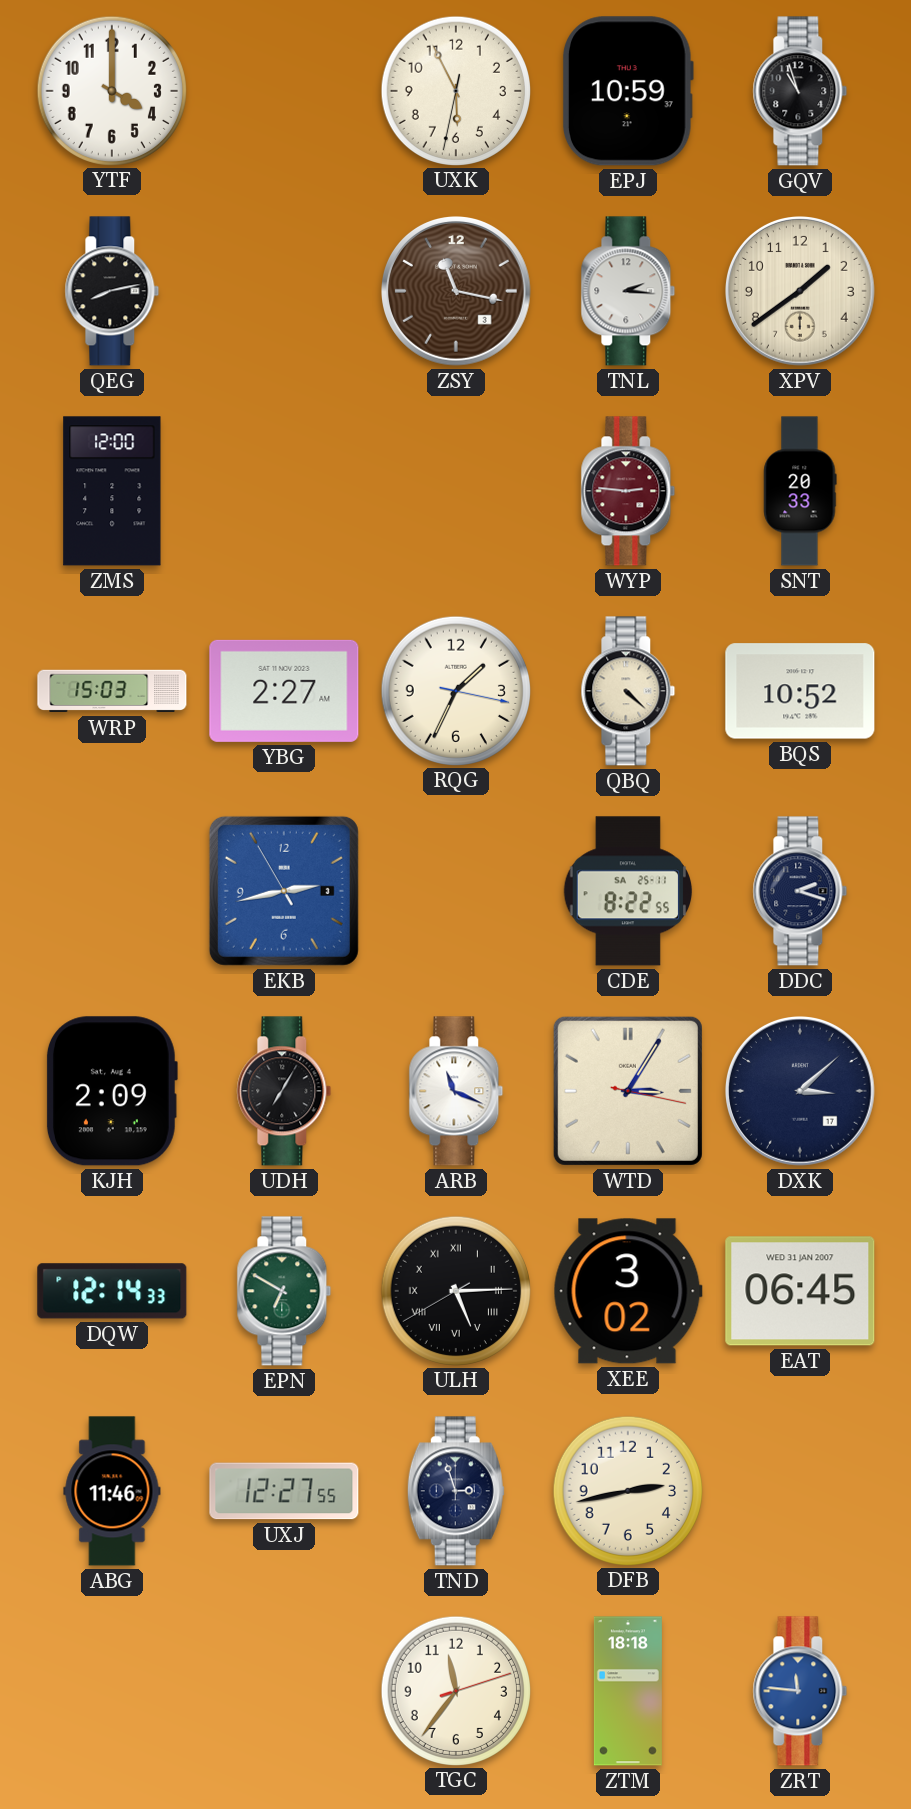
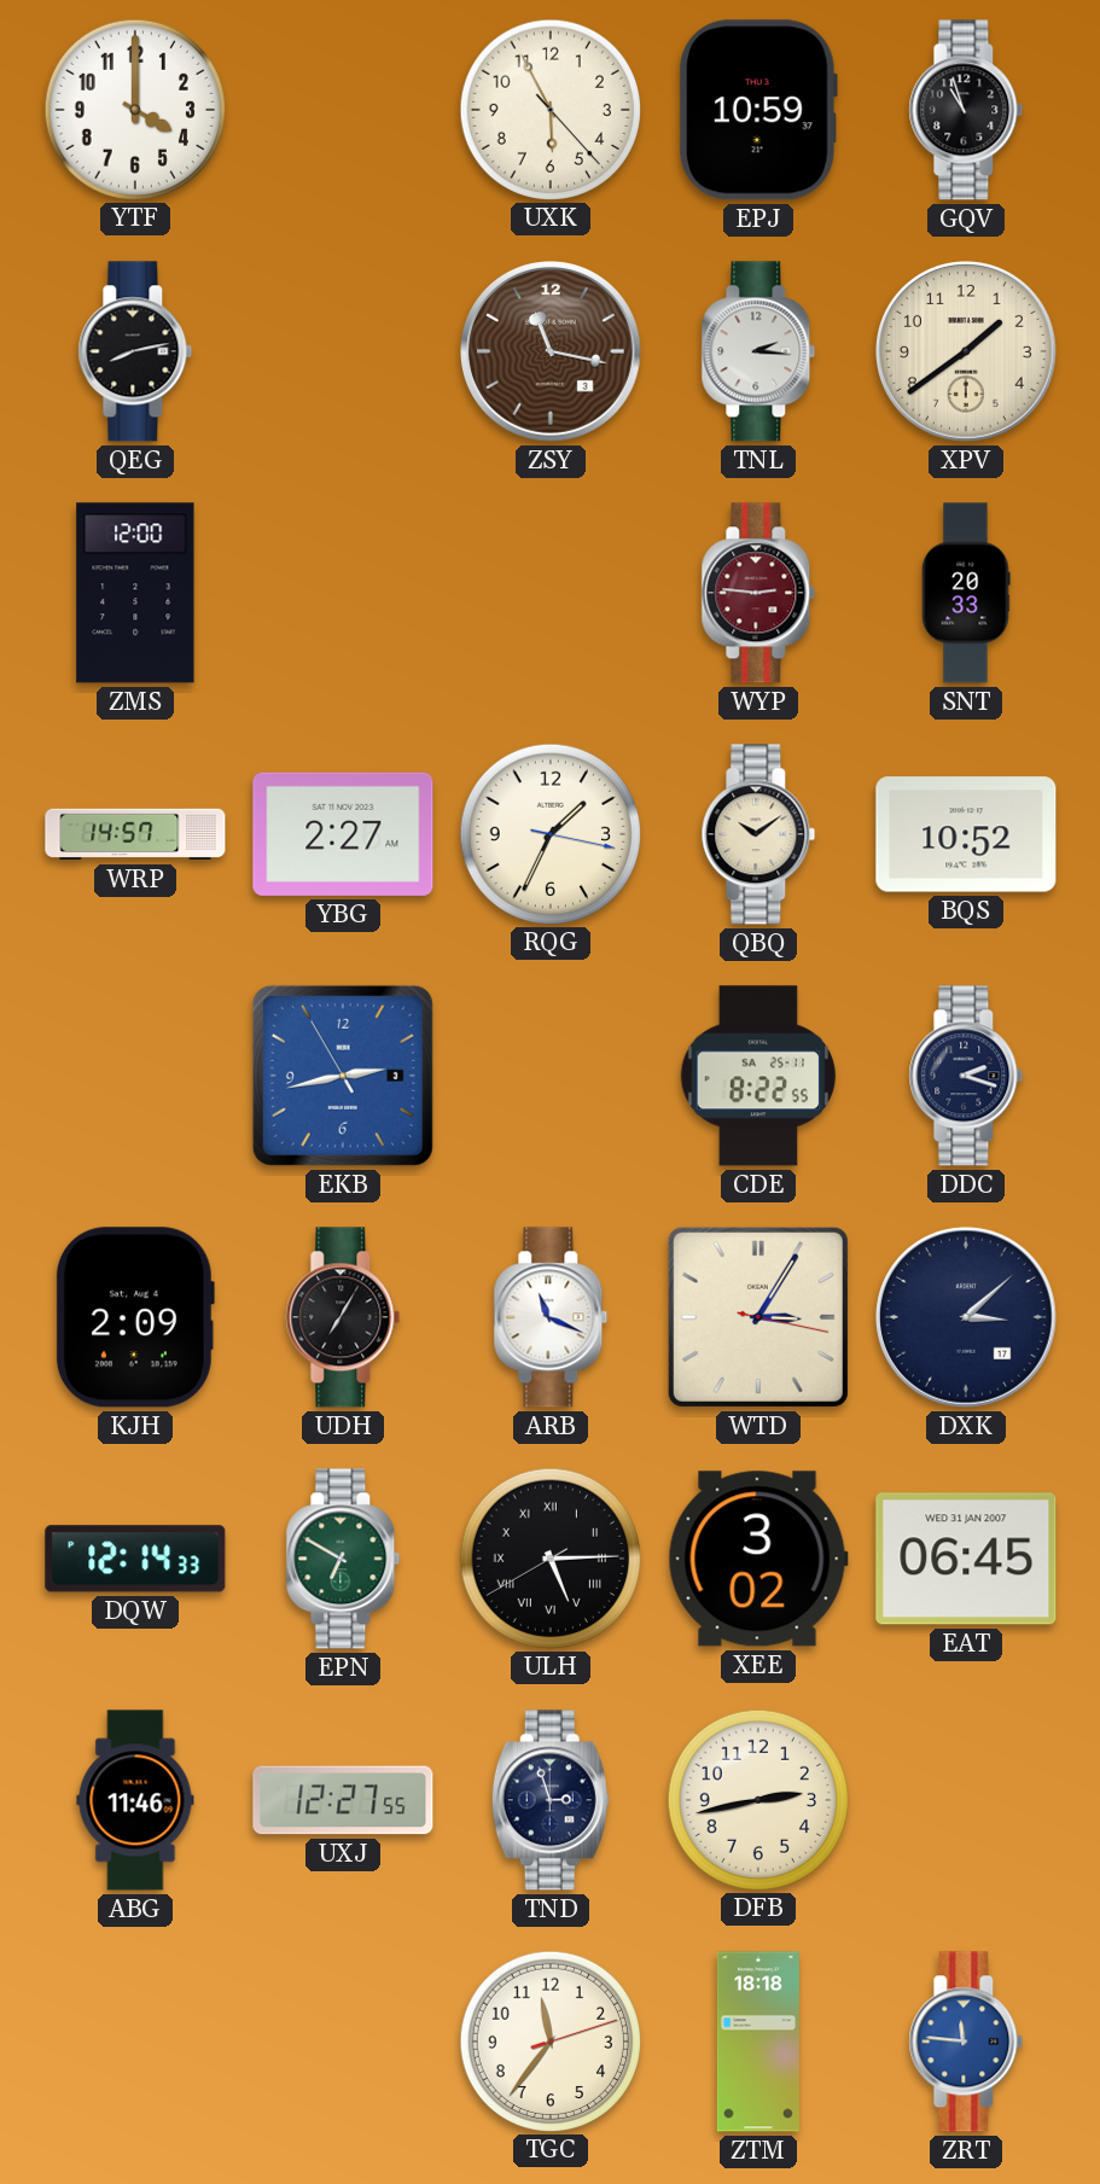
UXK: 5:55:32 -> 5:55:23 (549, 109)
WRP: 15:03 -> 14:57 (135, 834)
QBQ: 4:22 -> 10:09 (758, 834)
